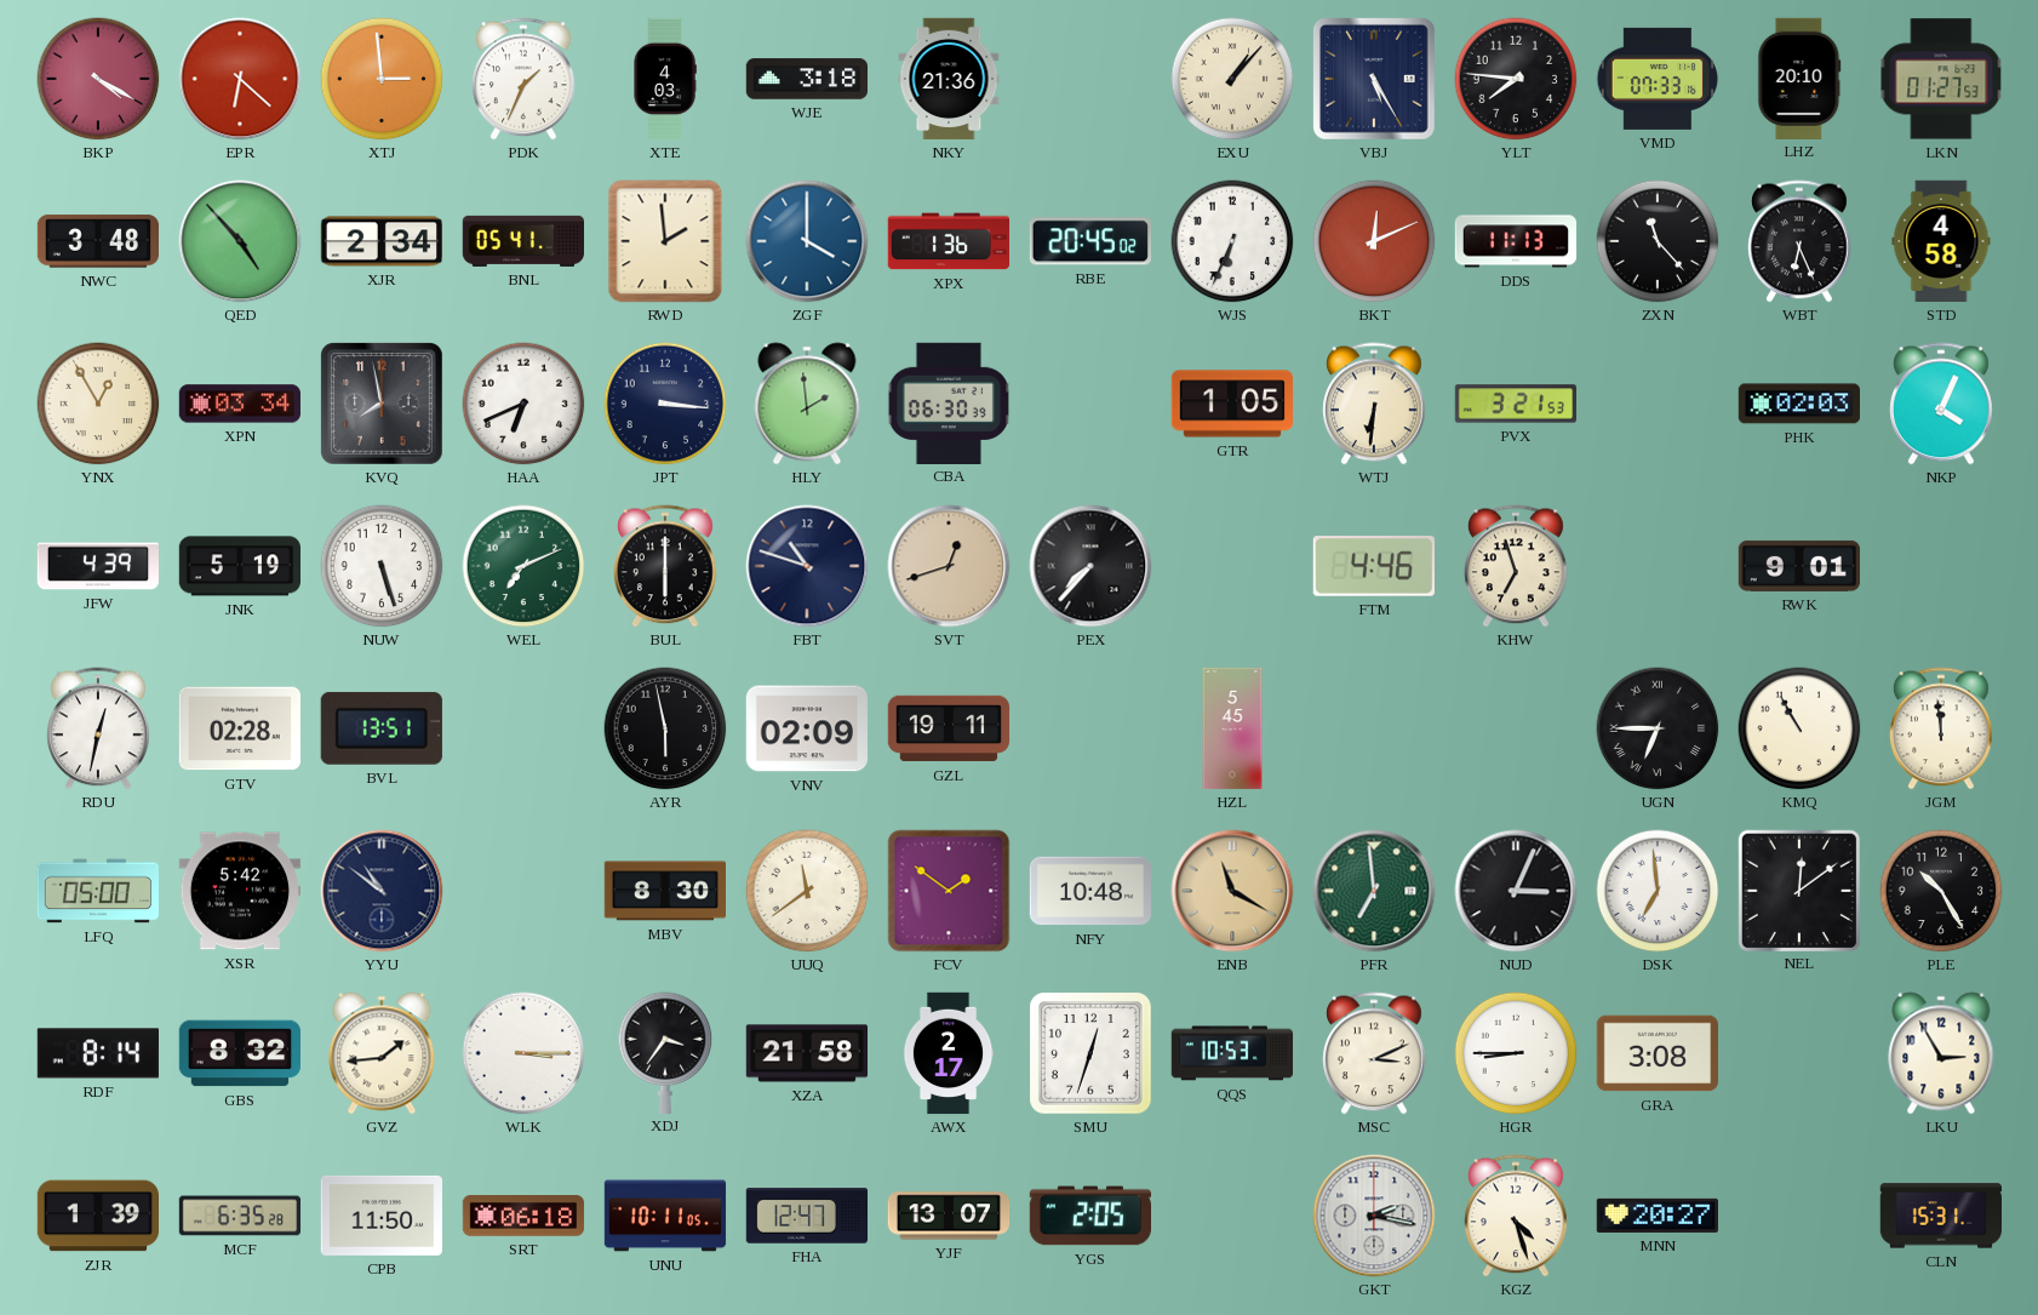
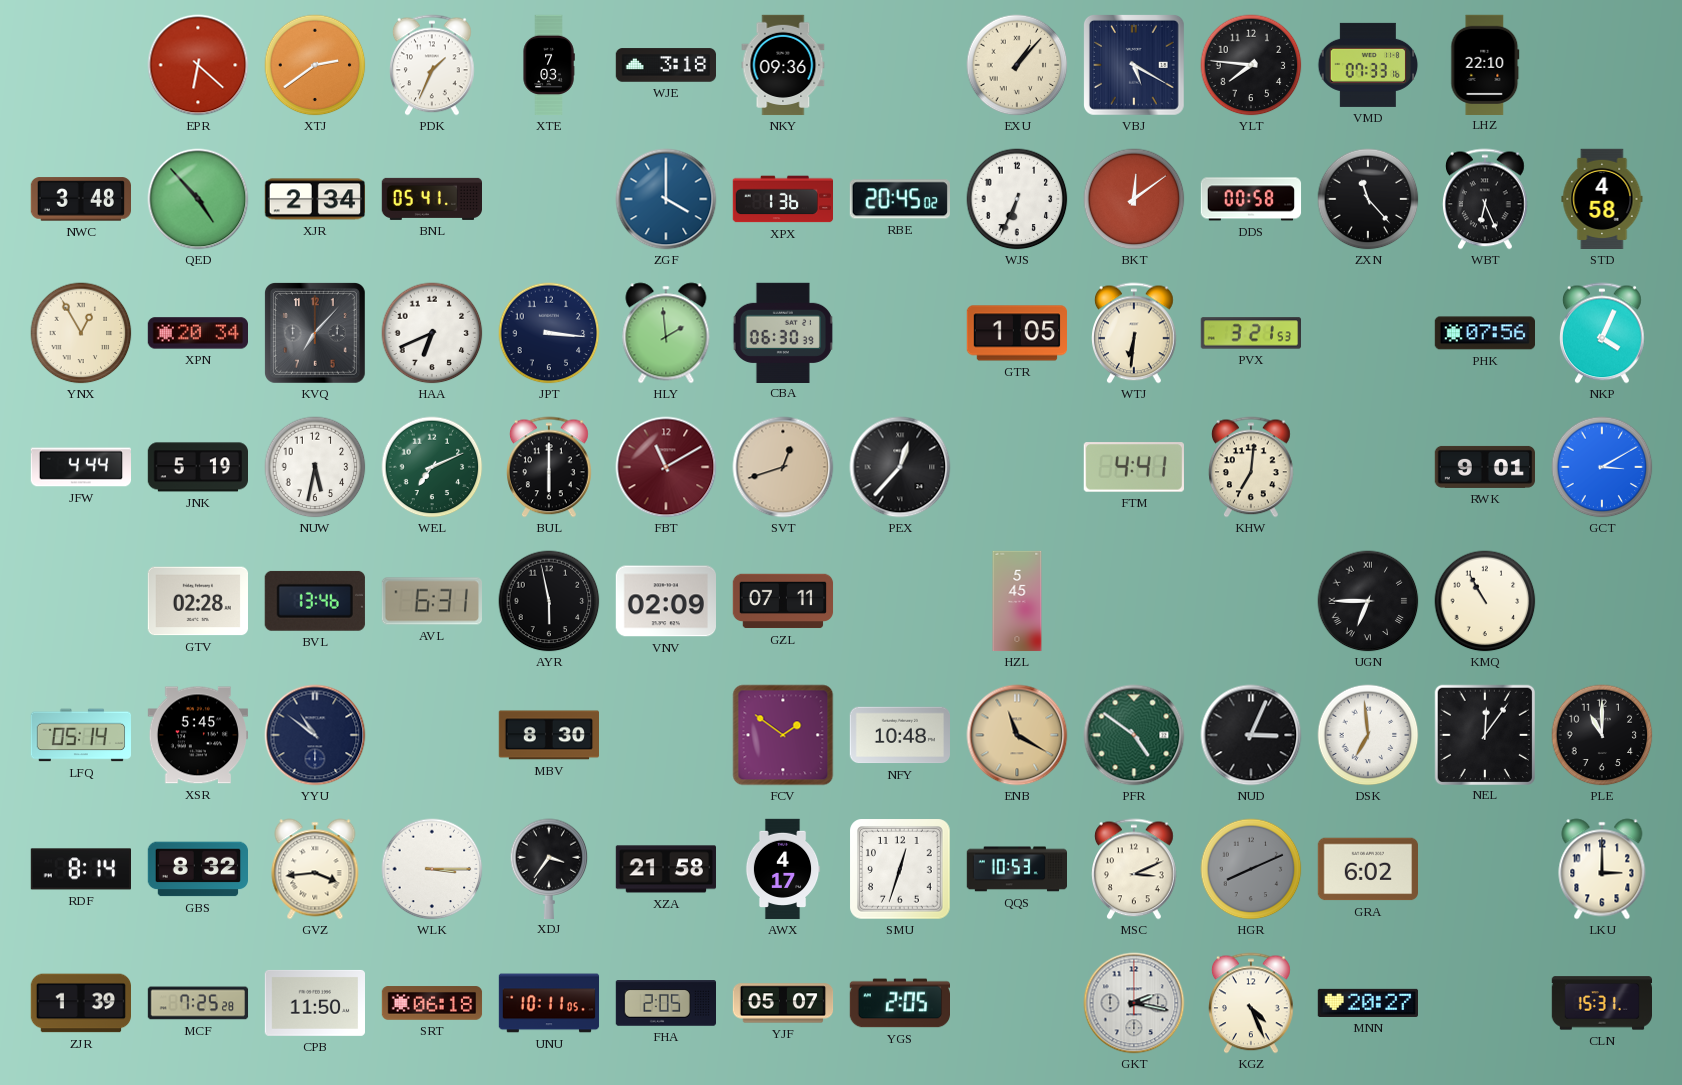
BKP: 4:20 -> none (98, 79)
XTJ: 2:59 -> 2:39 (315, 65)
XTE: 4:03 -> 7:03 (549, 65)
NKY: 21:36 -> 09:36 (783, 65)
VBJ: 5:25 -> 5:20 (1134, 65)
LHZ: 20:10 -> 22:10 (1485, 64)
LKN: 01:27 -> none (1941, 79)
RWD: 1:59 -> none (665, 241)
BKT: 12:11 -> 12:09 (1134, 199)
DDS: 11:13 -> 00:58 (1251, 199)
XPN: 03:34 -> 20:34 (197, 333)
KVQ: 7:58 -> 7:07 (315, 333)
PHK: 02:03 -> 07:56 (1484, 333)
JFW: 4:39 -> 4:44 (80, 467)
NUW: 5:27 -> 5:32 (315, 467)
FBT: 10:48 -> 11:10 (666, 467)
FBT dial: navy -> burgundy (666, 467)
PEX: 7:37 -> 12:37 (900, 467)
FTM: 4:46 -> 4:41 (1134, 467)
KHW: 6:57 -> 7:01 (1252, 467)
GCT: none -> 3:10 (1602, 467)
RDU: 12:32 -> none (99, 728)
BVL: 13:51 -> 13:46 (315, 601)
AVL: none -> 6:31 (431, 601)
GZL: 19:11 -> 07:11 (783, 601)
JGM: 11:59 -> none (1942, 728)
LFQ: 05:00 -> 05:14 (80, 735)
XSR: 5:42 -> 5:45 (197, 735)
UUQ: 11:39 -> none (807, 891)
PFR: 6:59 -> 4:51 (1134, 735)
NEL: 12:09 -> 12:06 (1484, 734)
PLE: 10:25 -> 11:00 (1602, 735)
GVZ: 1:44 -> 3:44 (315, 869)
AWX: 2:17 -> 4:17 (783, 869)
HGR: 8:45 -> 8:11 (1251, 869)
HGR dial: white -> grey (1251, 869)
GRA: 3:08 -> 6:02 (1367, 869)
LKU: 2:55 -> 3:00 (1602, 869)
MCF: 6:35 -> 7:25 (198, 1003)
FHA: 12:47 -> 2:05 (665, 1003)
YJF: 13:07 -> 05:07 (783, 1003)
KGZ: 4:27 -> 4:26 (1252, 1003)
